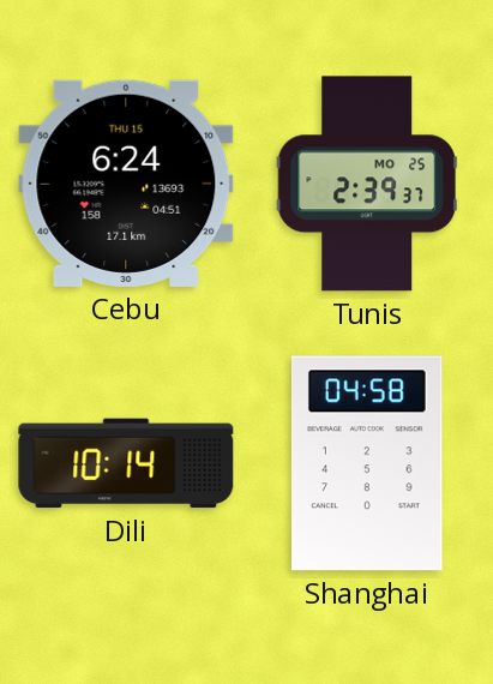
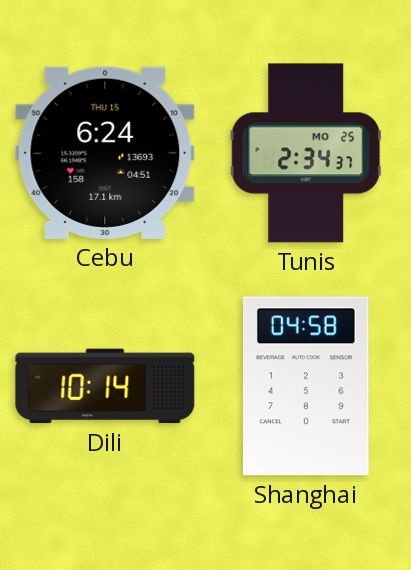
Tunis: 2:39 -> 2:34 (306, 153)
